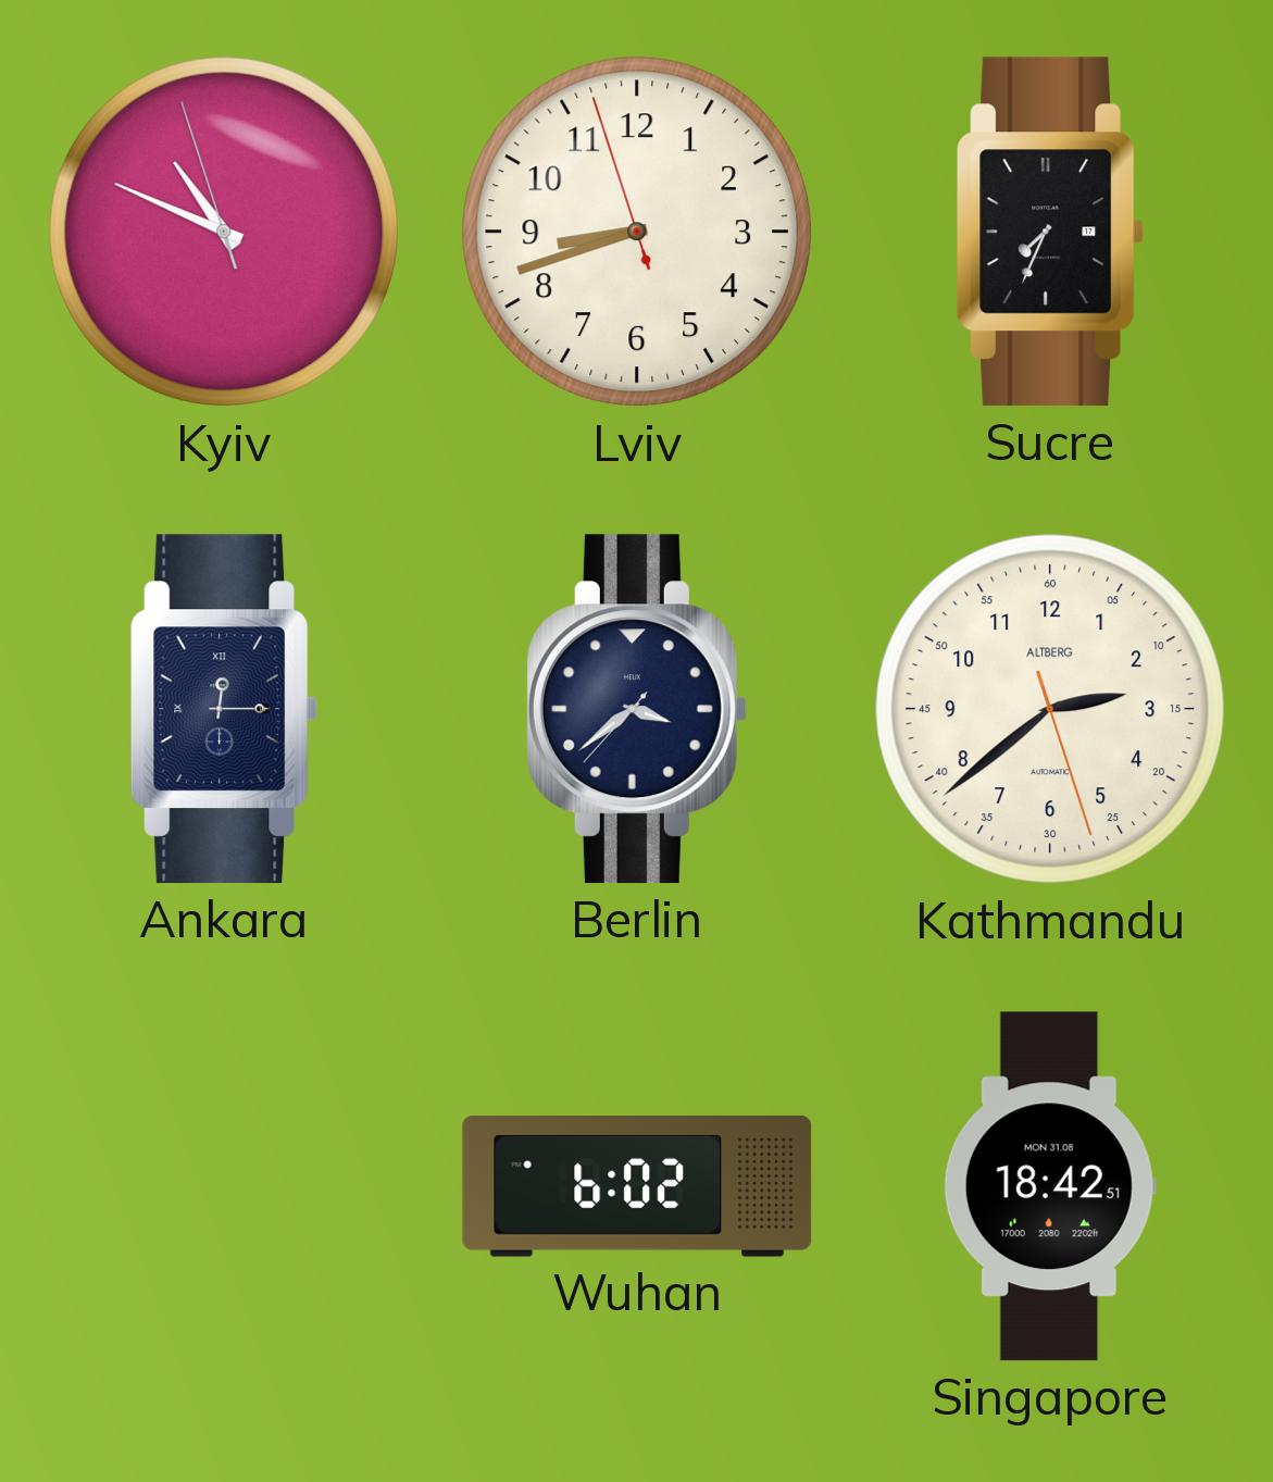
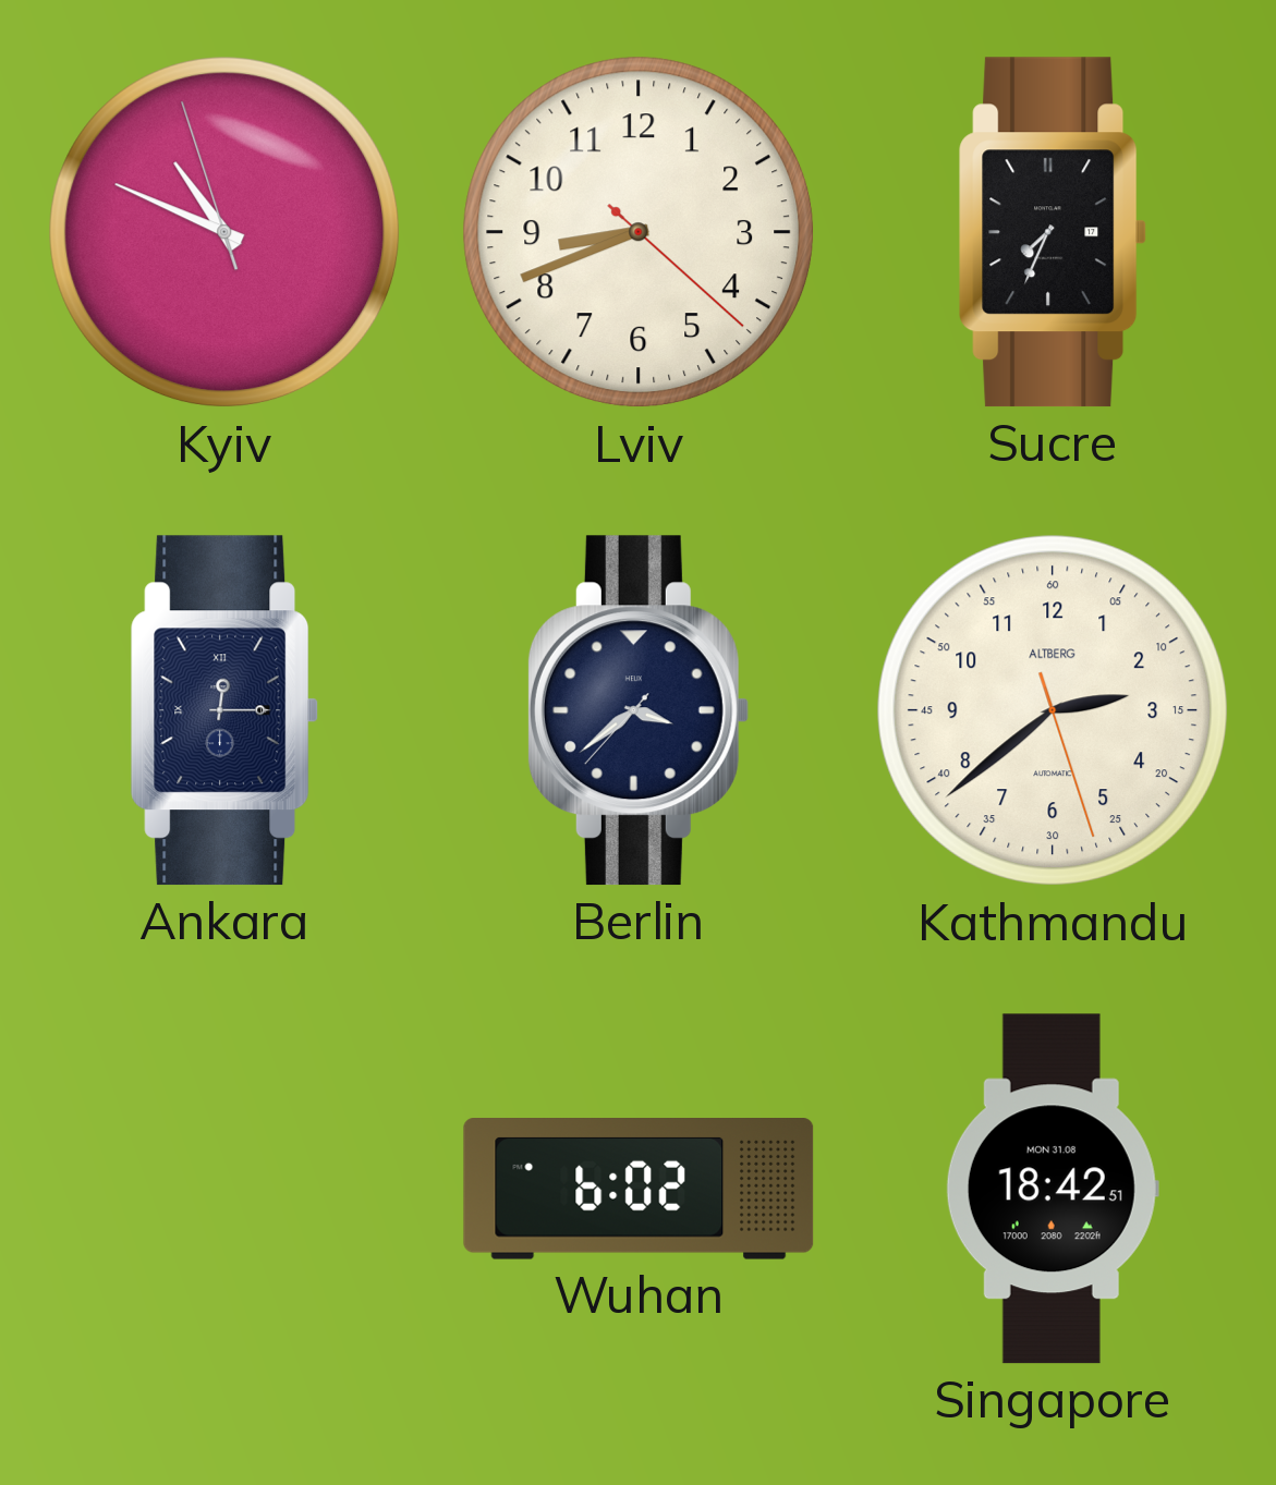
Lviv: 8:41:57 -> 8:41:22 (639, 232)
